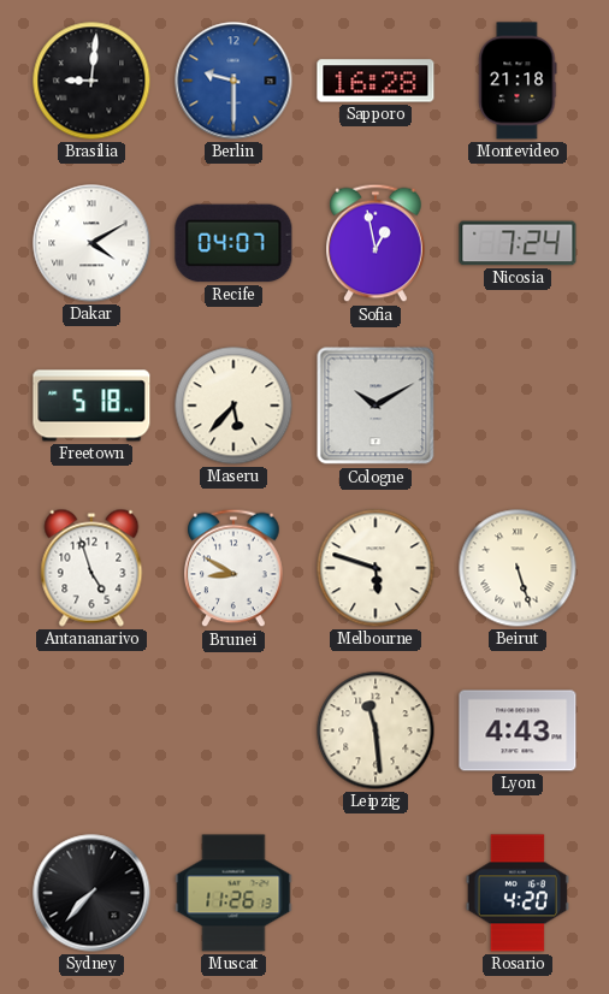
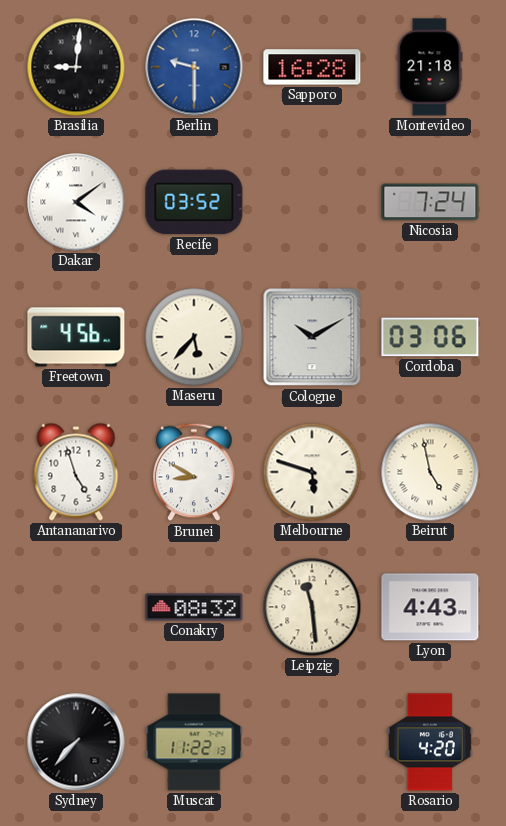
Dakar: 4:10 -> 4:09 (76, 202)
Recife: 04:07 -> 03:52 (194, 202)
Sofia: 12:58 -> none (376, 243)
Freetown: 5:18 -> 4:56 (76, 337)
Cordoba: none -> 03:06 (430, 337)
Beirut: 5:27 -> 4:58 (430, 472)
Conakry: none -> 08:32 (194, 607)
Muscat: 11:26 -> 11:22 (194, 742)
